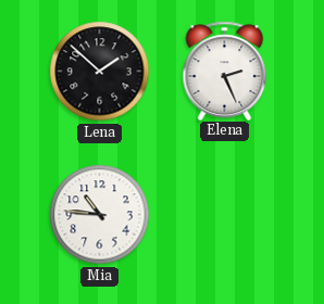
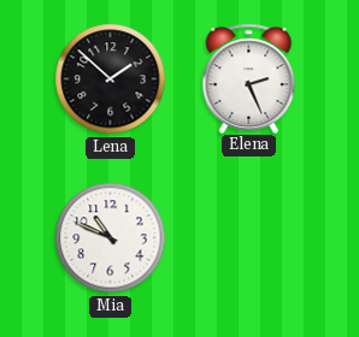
Mia: 10:46 -> 10:49 (111, 238)
